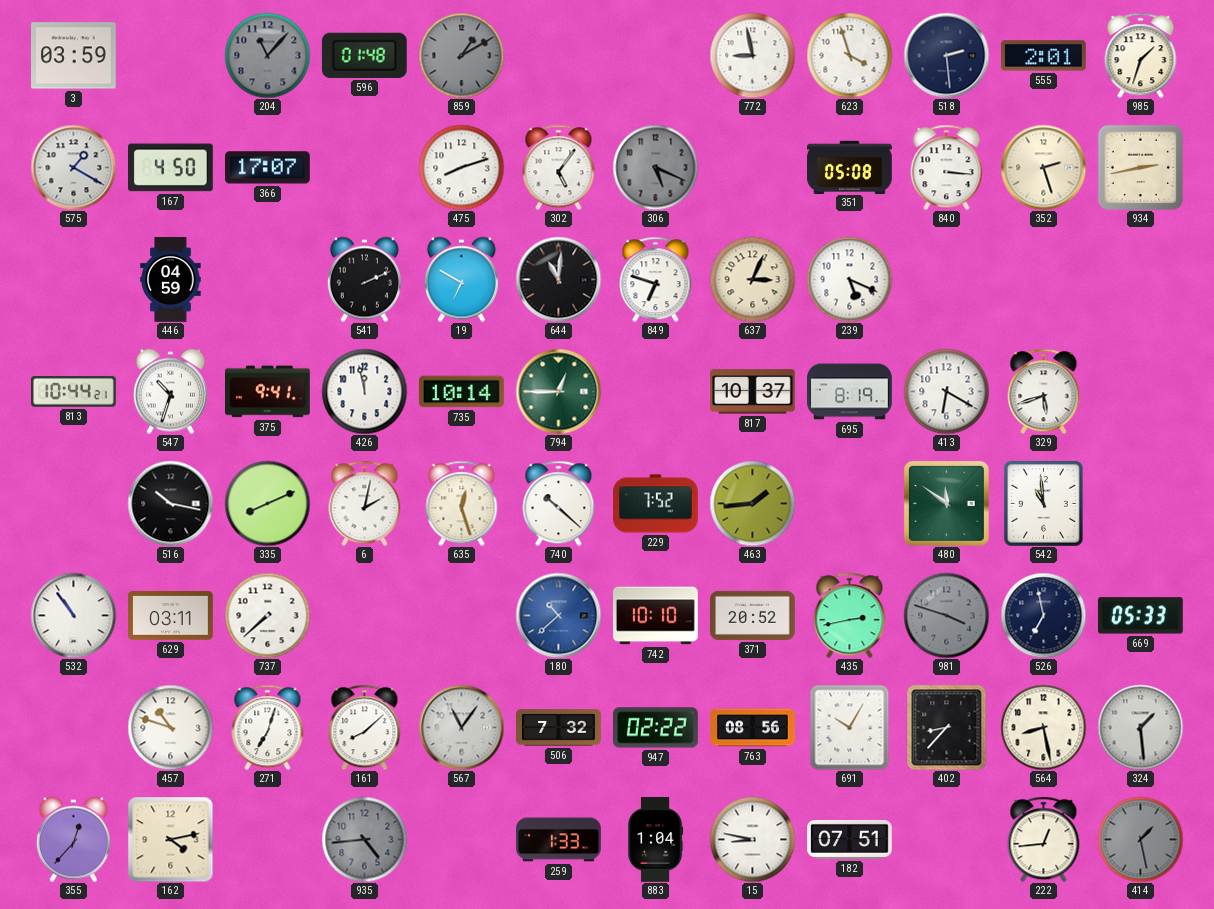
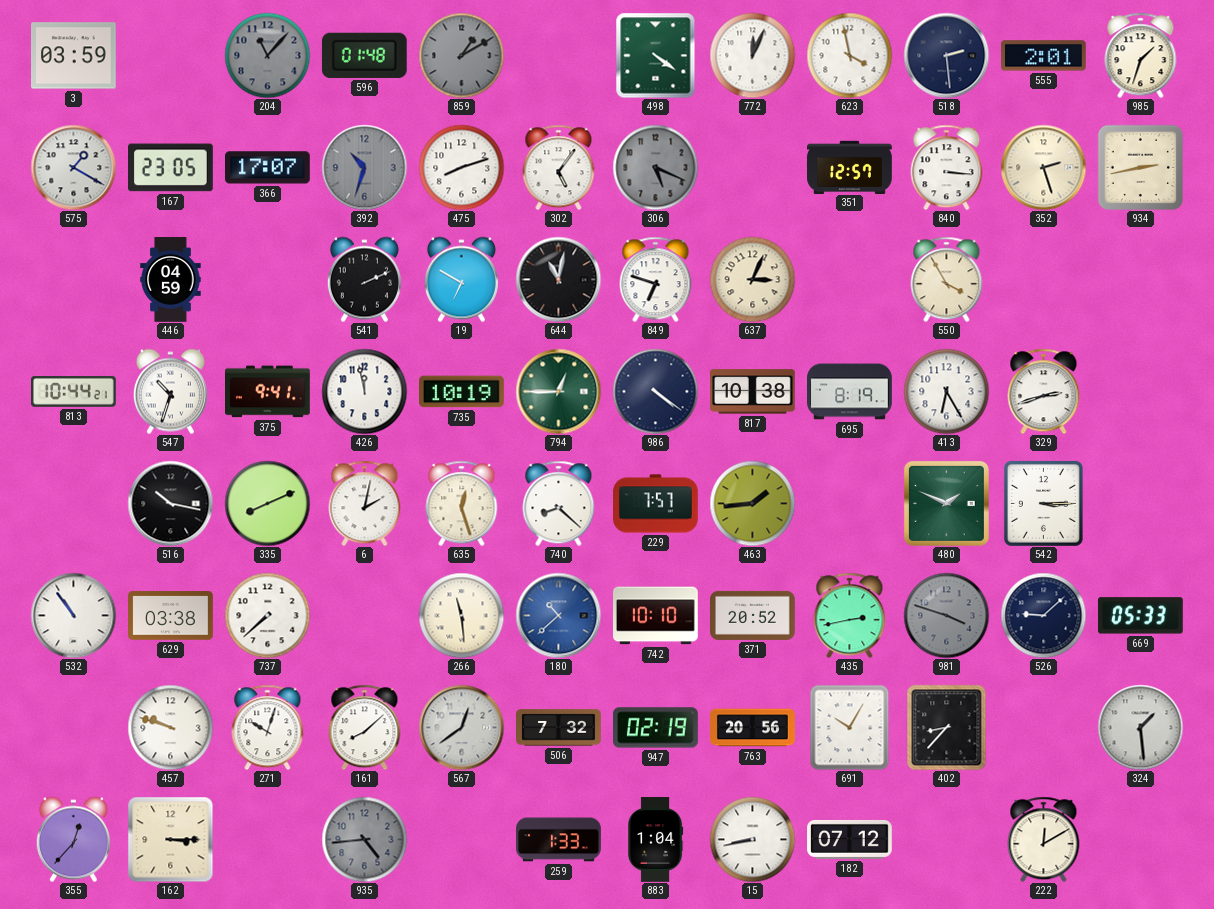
498: none -> 4:21 (656, 55)
772: 8:58 -> 12:04 (752, 55)
623: 3:57 -> 3:58 (849, 55)
167: 4:50 -> 23:05 (171, 168)
392: none -> 10:33 (364, 167)
351: 05:08 -> 12:57 (850, 167)
644: 11:01 -> 11:02 (558, 279)
239: 5:19 -> none (849, 279)
550: none -> 3:55 (947, 279)
735: 10:14 -> 10:19 (462, 392)
986: none -> 4:21 (655, 391)
817: 10:37 -> 10:38 (753, 392)
413: 6:20 -> 6:25 (946, 391)
329: 5:42 -> 2:42 (1044, 391)
740: 10:22 -> 8:22 (559, 503)
229: 7:52 -> 7:57 (656, 504)
480: 11:51 -> 1:49 (946, 503)
542: 10:59 -> 3:15 (1043, 503)
629: 03:11 -> 03:38 (171, 616)
266: none -> 11:29 (461, 615)
526: 6:58 -> 9:08 (1043, 615)
457: 10:48 -> 9:48 (170, 727)
271: 7:03 -> 10:03 (268, 727)
567: 11:06 -> 12:39 (461, 727)
947: 02:22 -> 02:19 (656, 728)
763: 08:56 -> 20:56 (753, 728)
564: 8:28 -> none (1043, 727)
162: 4:13 -> 3:15 (170, 839)
15: 8:47 -> 8:43 (752, 839)
182: 07:51 -> 07:12 (850, 839)
222: 12:44 -> 12:10 (1044, 839)
414: 1:28 -> none (1140, 839)
